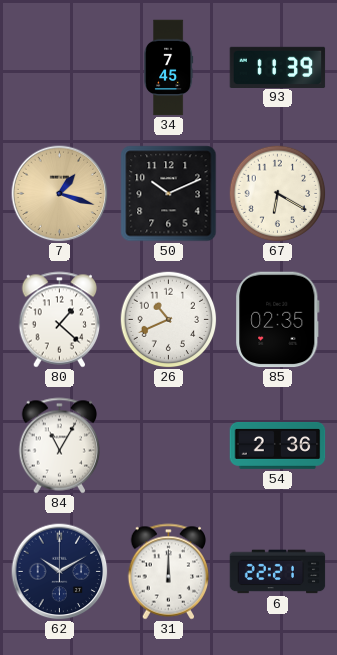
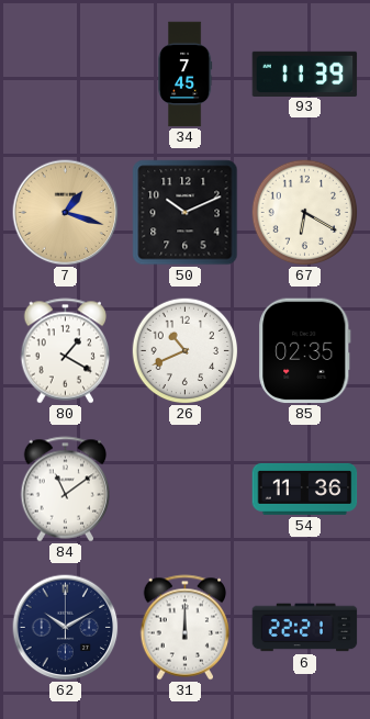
80: 1:22 -> 1:20 (66, 351)
84: 11:05 -> 11:09 (66, 490)
54: 2:36 -> 11:36 (305, 490)
